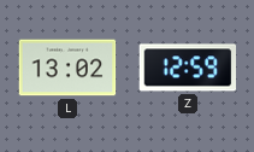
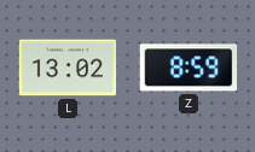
Z: 12:59 -> 8:59 (189, 68)
